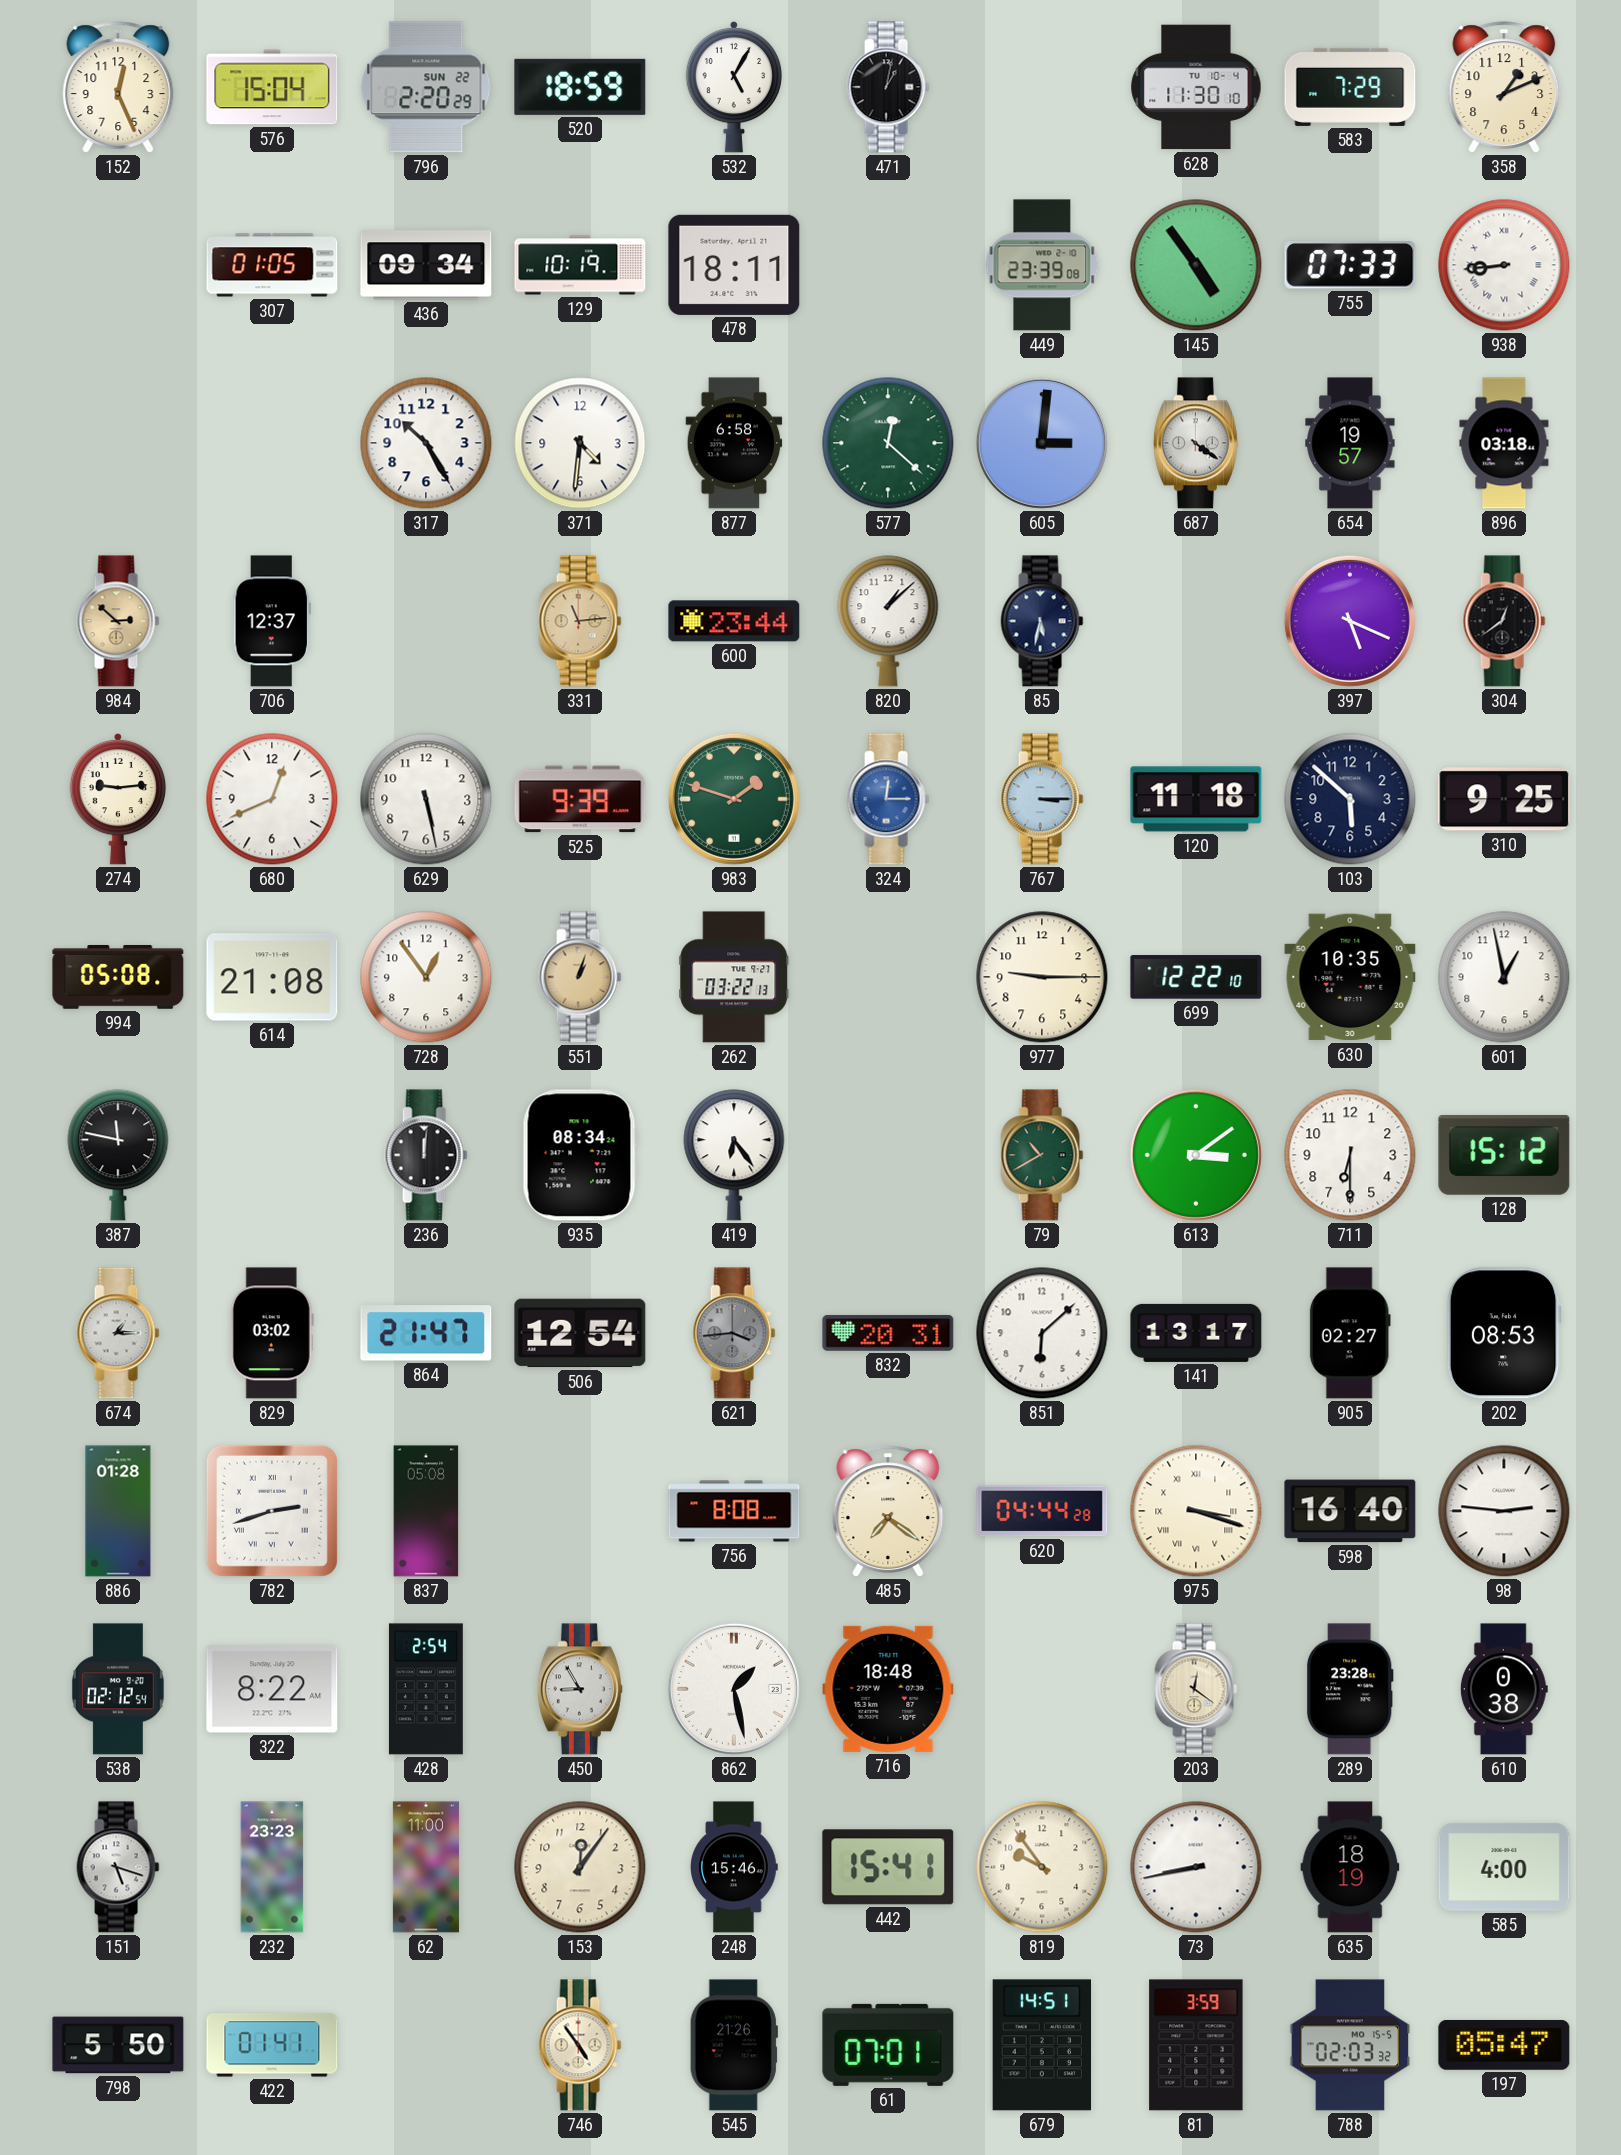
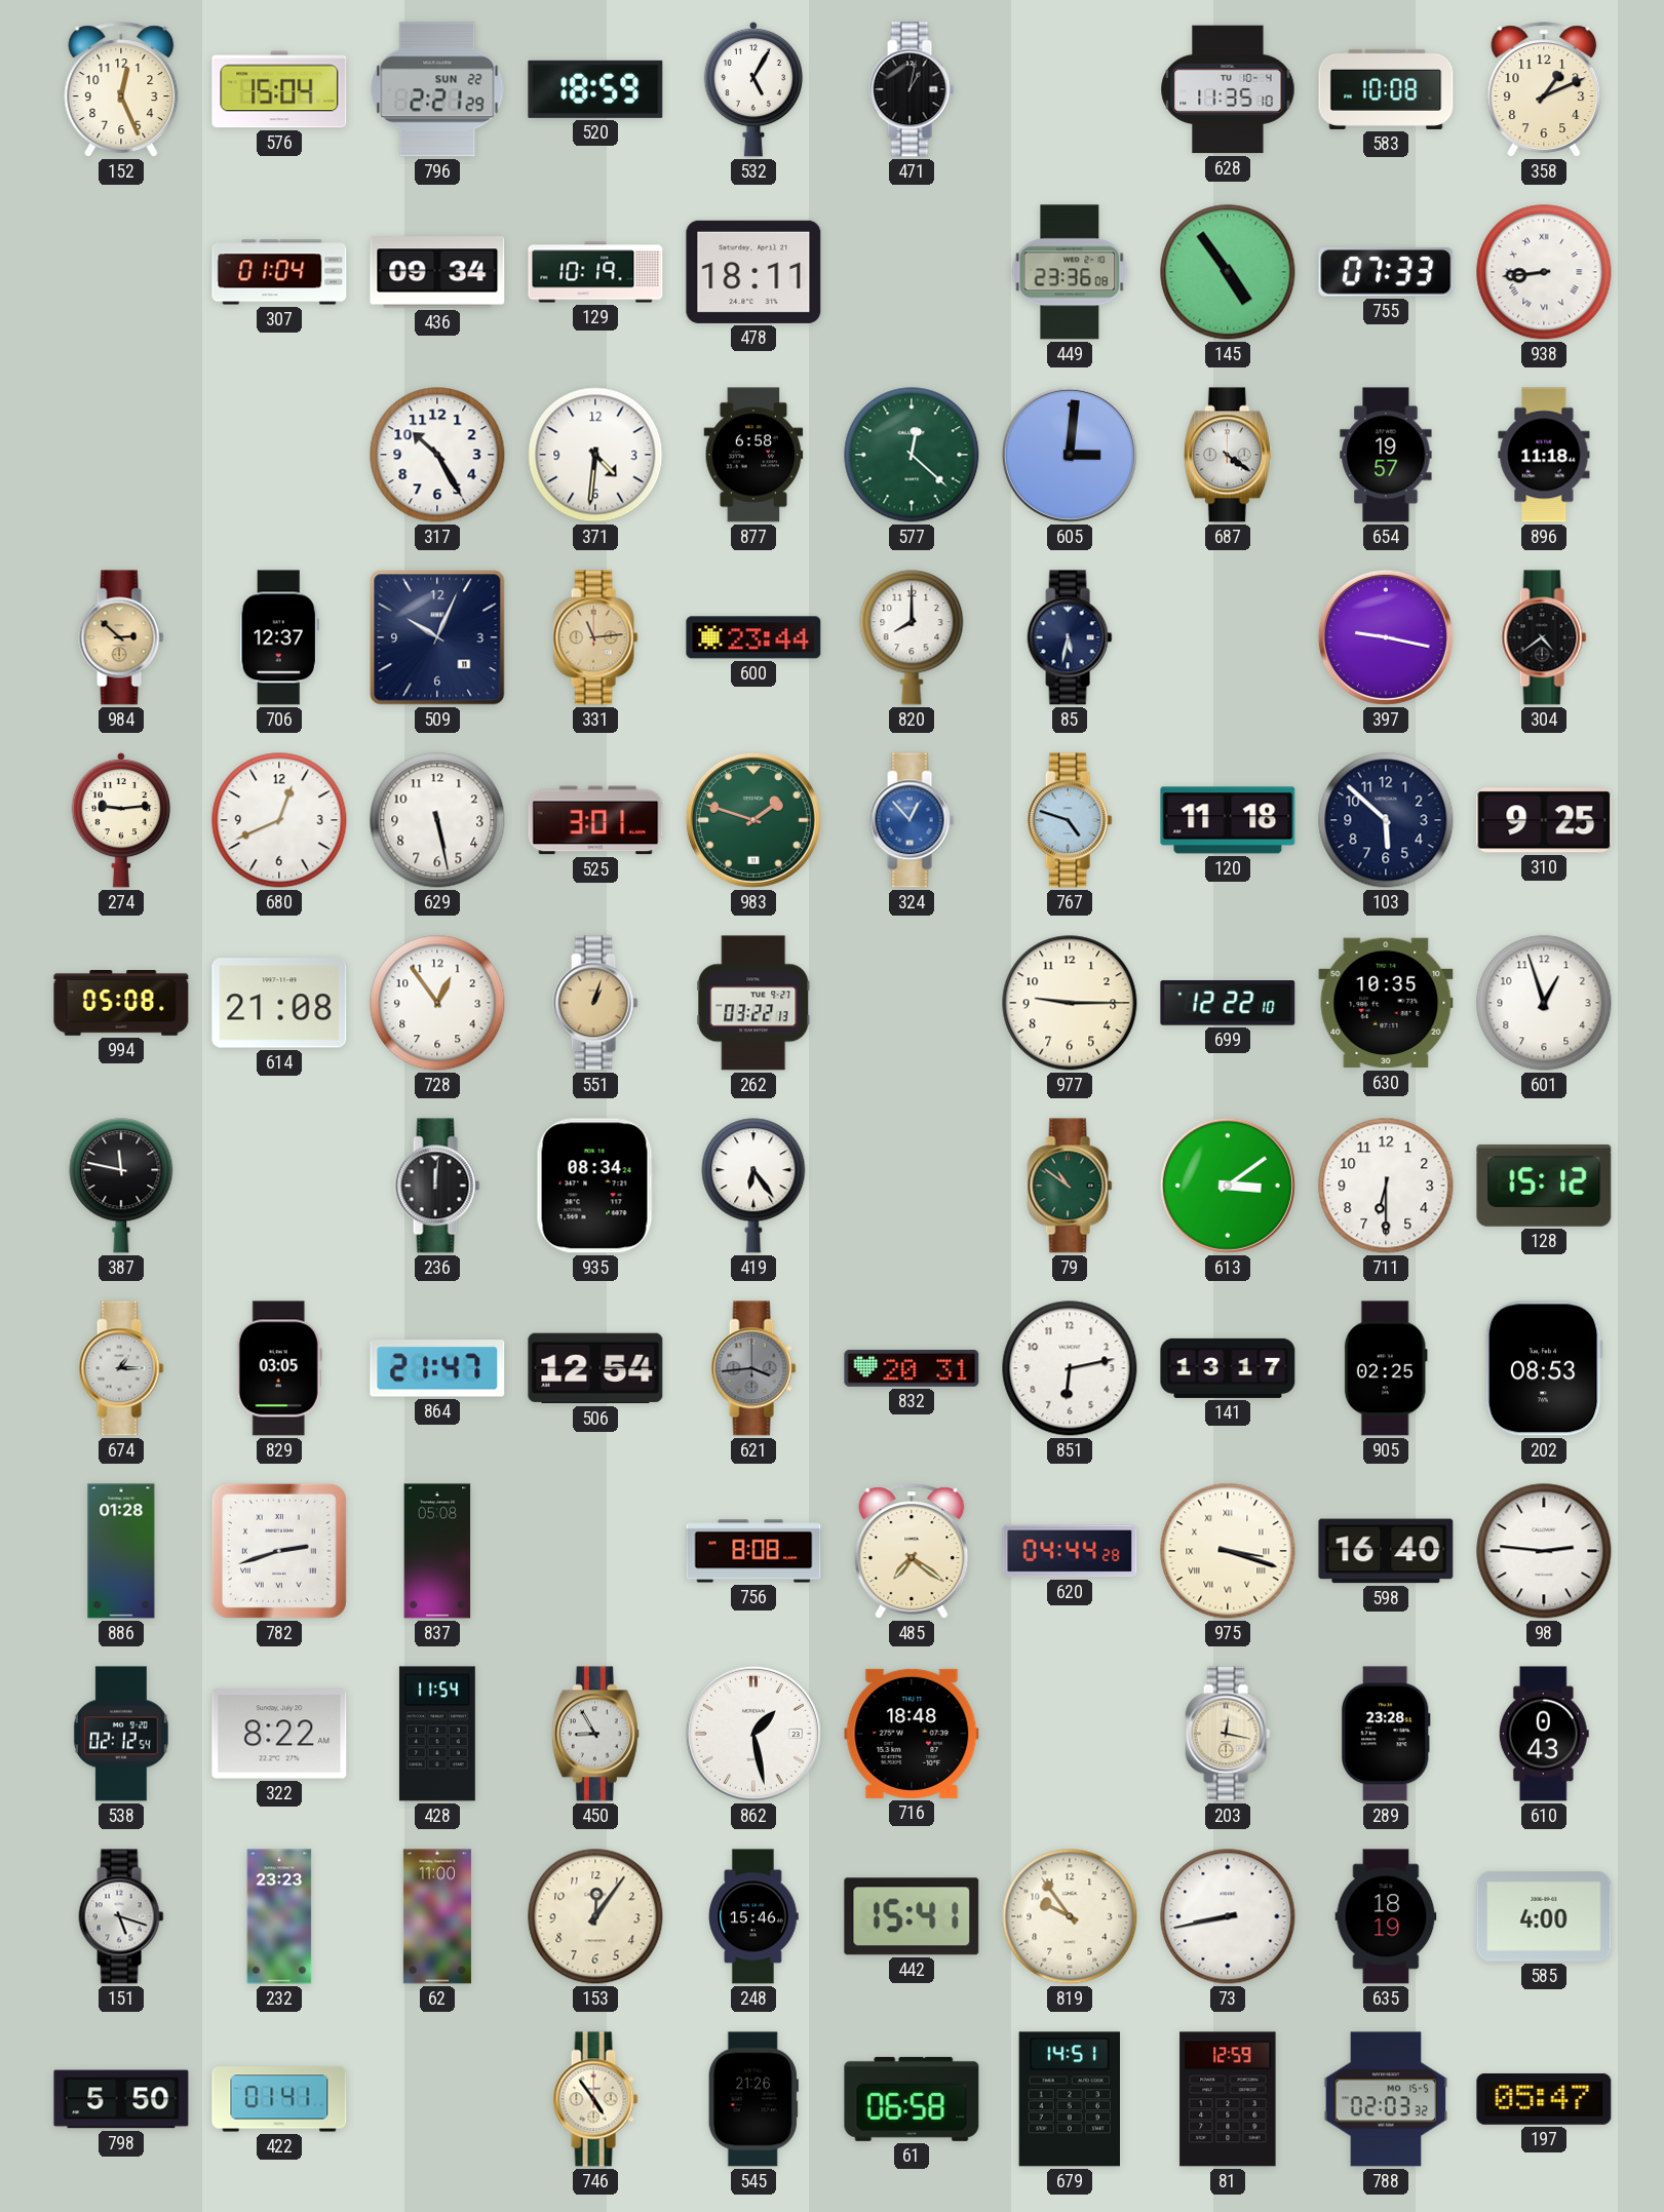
796: 2:20 -> 2:21 (437, 89)
628: 11:30 -> 11:35 (1228, 89)
583: 7:29 -> 10:08 (1386, 89)
307: 01:05 -> 01:04 (279, 272)
449: 23:39 -> 23:36 (1070, 272)
896: 03:18 -> 11:18 (1544, 455)
509: none -> 10:04 (437, 637)
820: 1:08 -> 8:00 (912, 637)
397: 5:19 -> 9:17 (1386, 637)
304: 12:39 -> 4:39 (1544, 637)
525: 9:39 -> 3:01 (595, 820)
324: 12:15 -> 12:53 (912, 820)
767: 3:15 -> 4:48 (1070, 820)
601: 12:58 -> 12:57 (1544, 1003)
79: 10:40 -> 10:51 (1070, 1186)
829: 03:02 -> 03:05 (279, 1368)
851: 6:08 -> 6:13 (1070, 1368)
905: 02:27 -> 02:25 (1386, 1368)
428: 2:54 -> 11:54 (437, 1734)
203: 12:21 -> 12:17 (1228, 1734)
610: 0:38 -> 0:43 (1544, 1734)
61: 07:01 -> 06:58 (912, 2099)
81: 3:59 -> 12:59 (1228, 2099)
